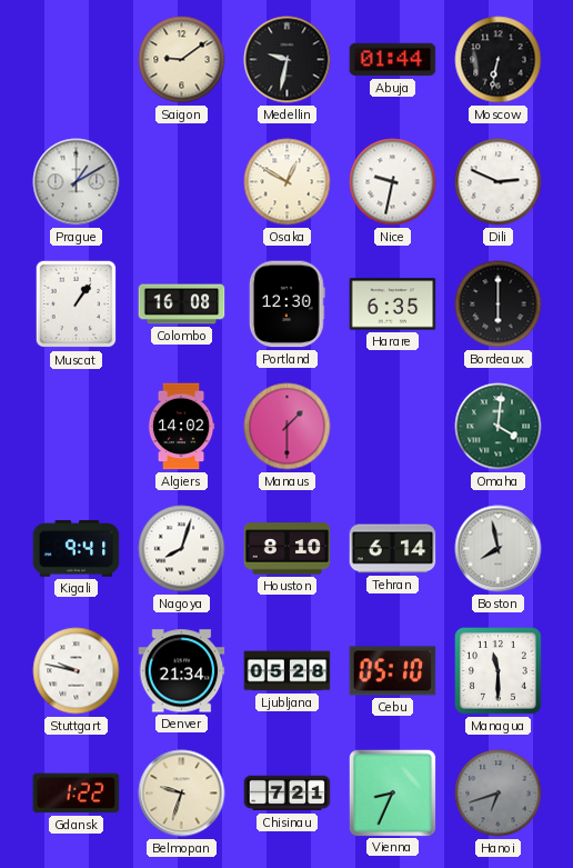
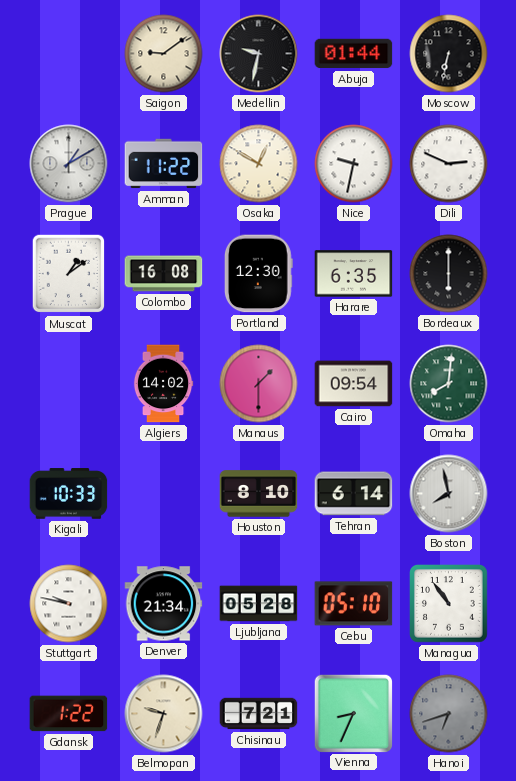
Amman: none -> 11:22 (164, 164)
Muscat: 1:06 -> 1:09 (69, 274)
Cairo: none -> 09:54 (354, 384)
Omaha: 4:01 -> 8:01 (449, 384)
Kigali: 9:41 -> 10:33 (69, 494)
Nagoya: 8:03 -> none (182, 549)
Managua: 11:30 -> 10:54 (449, 604)
